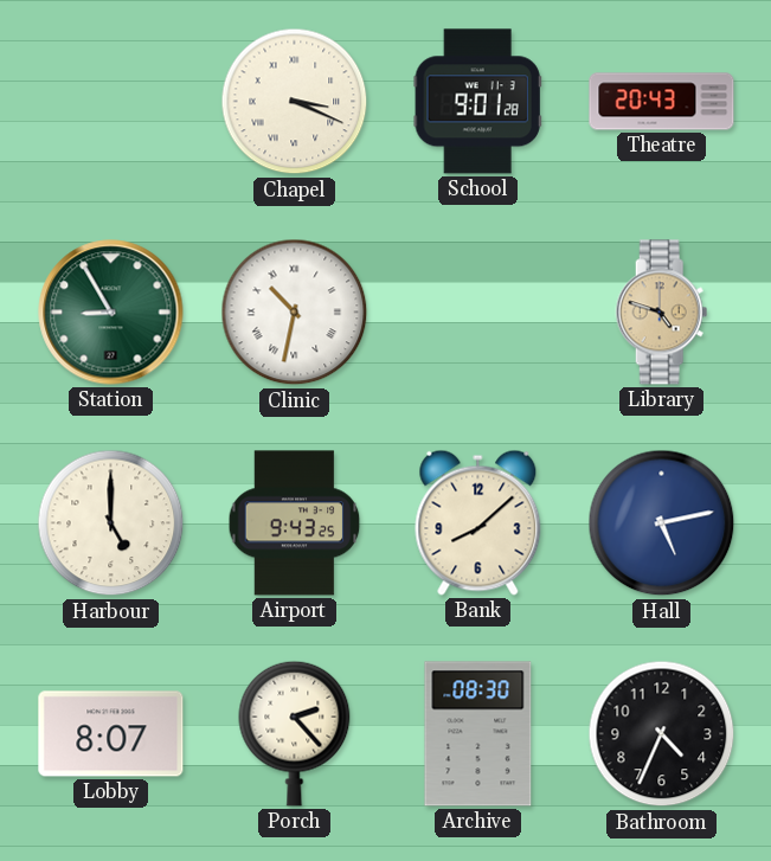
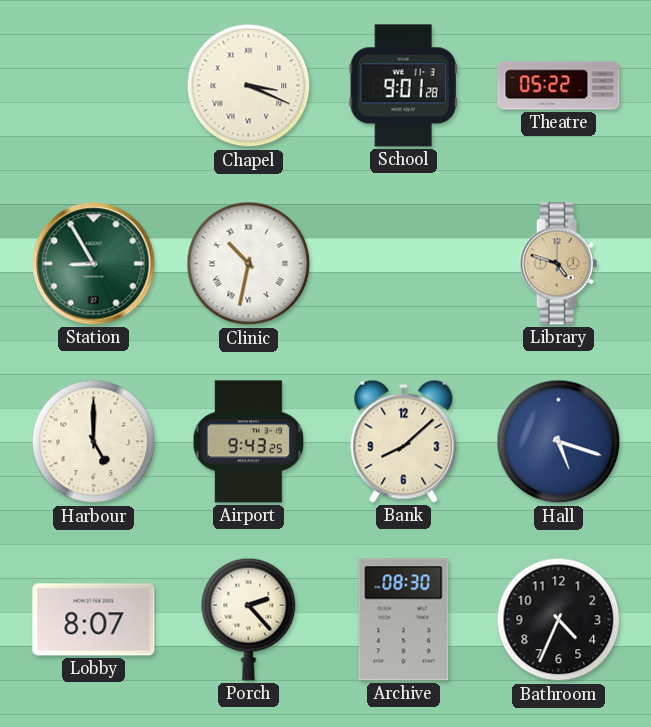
Theatre: 20:43 -> 05:22 (559, 86)
Hall: 5:13 -> 5:18 (559, 442)
